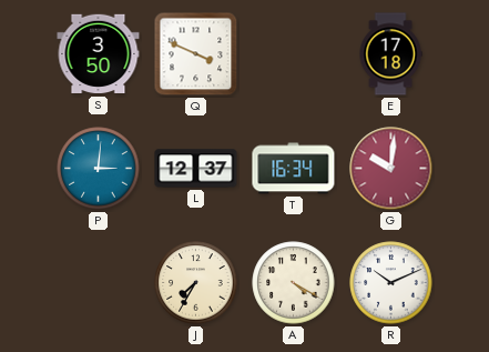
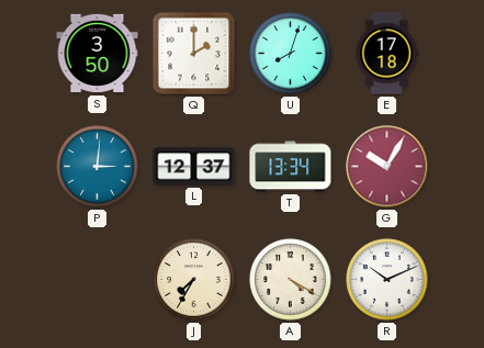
Q: 3:49 -> 2:00 (194, 54)
U: none -> 8:03 (291, 54)
T: 16:34 -> 13:34 (291, 167)
G: 10:01 -> 10:05 (387, 167)
